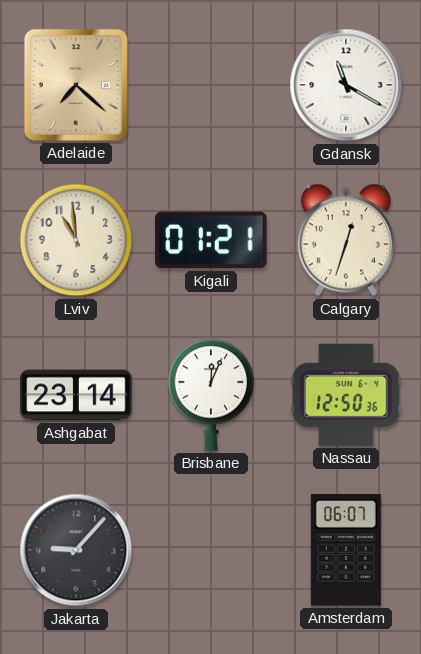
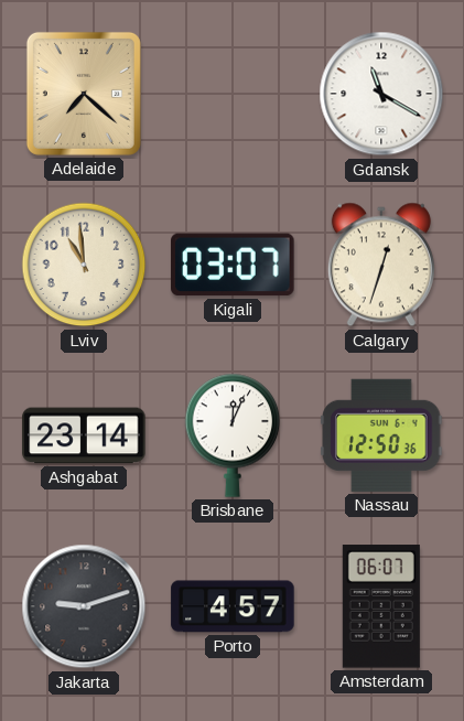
Kigali: 01:21 -> 03:07 (233, 265)
Jakarta: 9:07 -> 9:12 (84, 606)
Porto: none -> 4:57 (233, 606)
